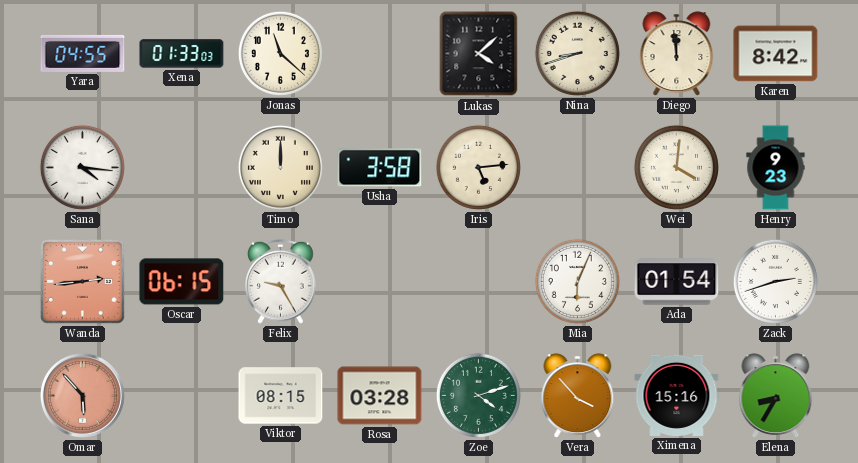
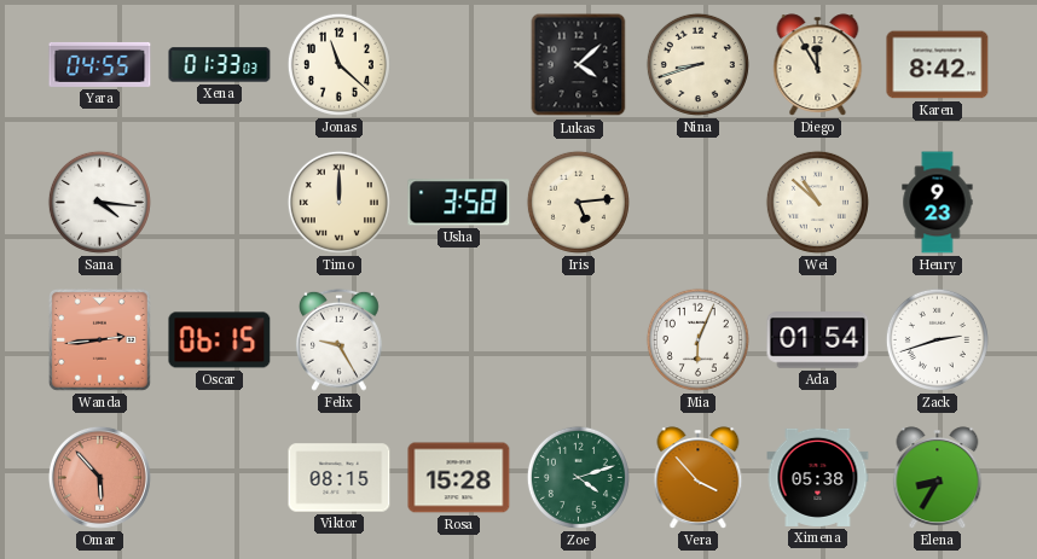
Diego: 11:59 -> 11:55 (818, 65)
Wei: 4:01 -> 10:52 (817, 202)
Rosa: 03:28 -> 15:28 (459, 478)
Ximena: 15:16 -> 05:38 (818, 477)
